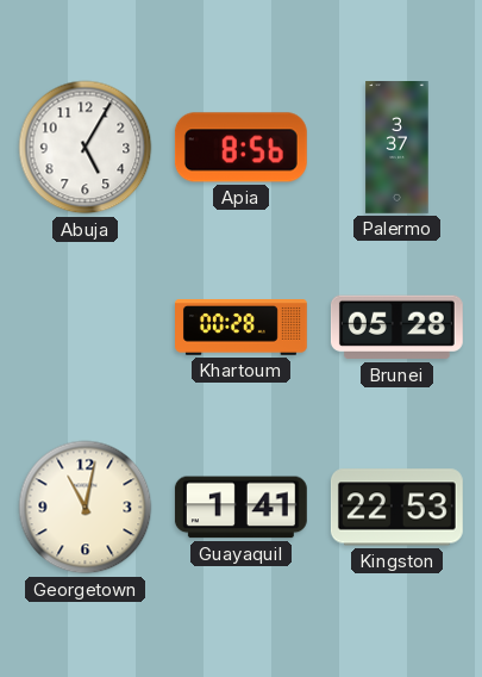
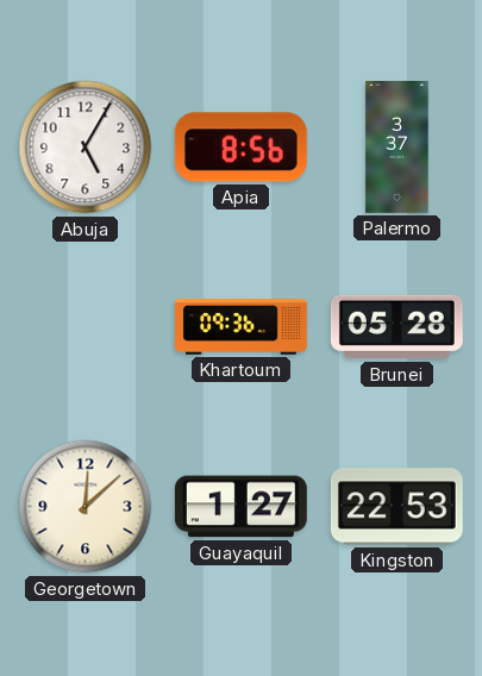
Khartoum: 00:28 -> 09:36 (242, 327)
Georgetown: 11:02 -> 12:08 (86, 507)
Guayaquil: 1:41 -> 1:27 (240, 507)
